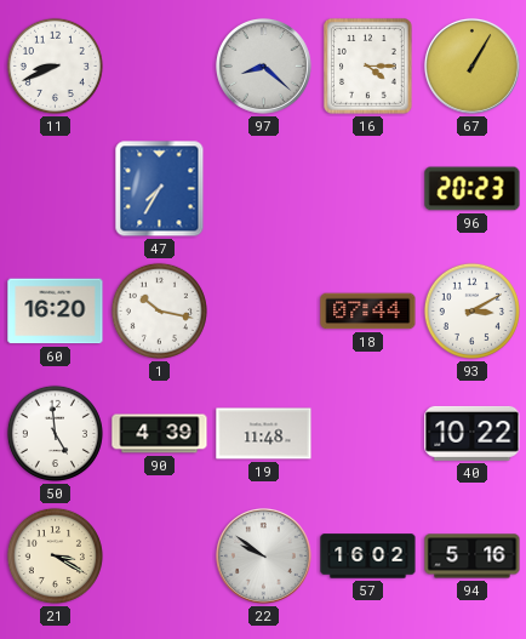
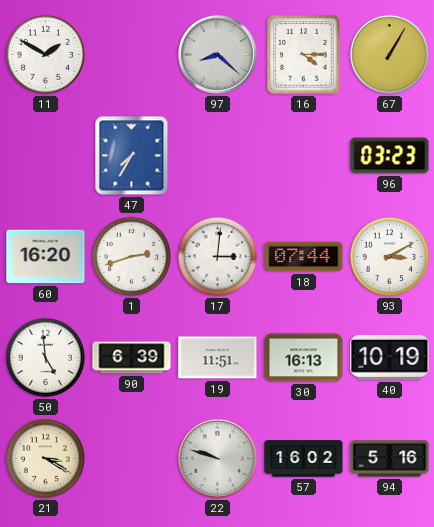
11: 8:41 -> 1:50 (45, 54)
96: 20:23 -> 03:23 (390, 156)
1: 10:17 -> 2:42 (131, 256)
17: none -> 3:01 (217, 256)
90: 4:39 -> 6:39 (132, 358)
19: 11:48 -> 11:51 (218, 358)
30: none -> 16:13 (304, 358)
40: 10:22 -> 10:19 (390, 357)
22: 9:51 -> 9:48 (218, 459)
